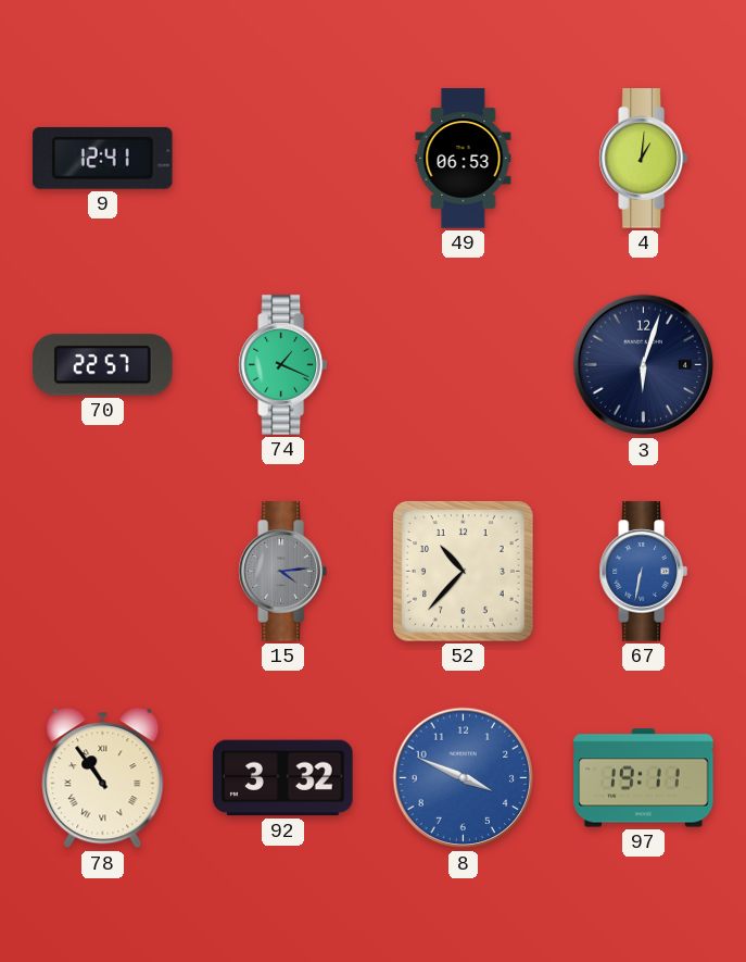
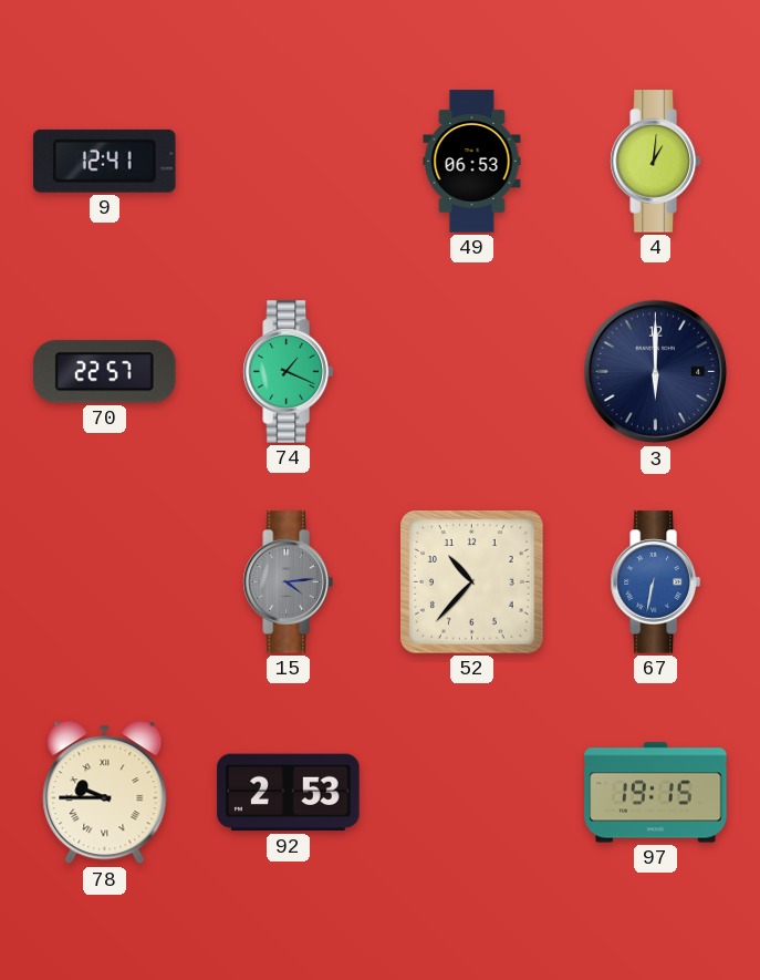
3: 6:03 -> 6:00 (656, 372)
78: 10:54 -> 9:45 (105, 793)
92: 3:32 -> 2:53 (289, 793)
8: 3:49 -> none (464, 778)
97: 19:11 -> 19:15 (656, 793)
